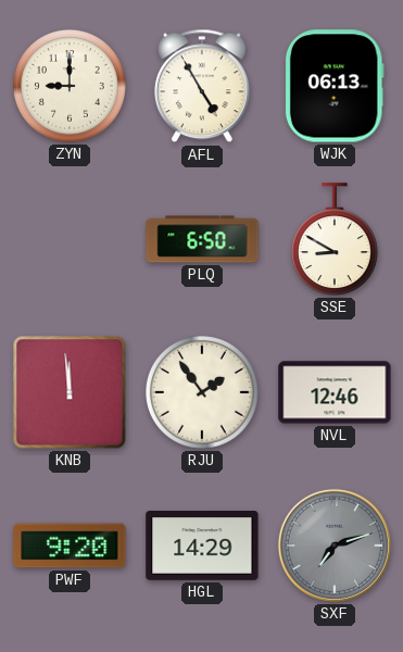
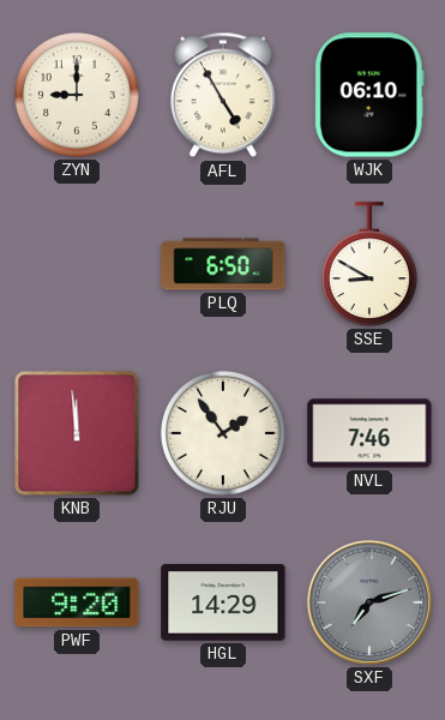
WJK: 06:13 -> 06:10 (369, 95)
NVL: 12:46 -> 7:46 (369, 433)
